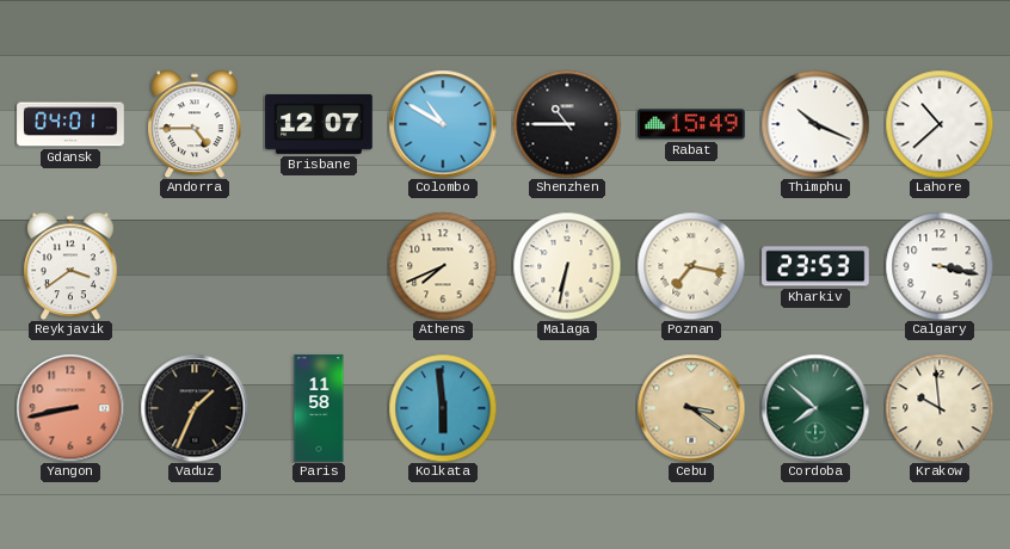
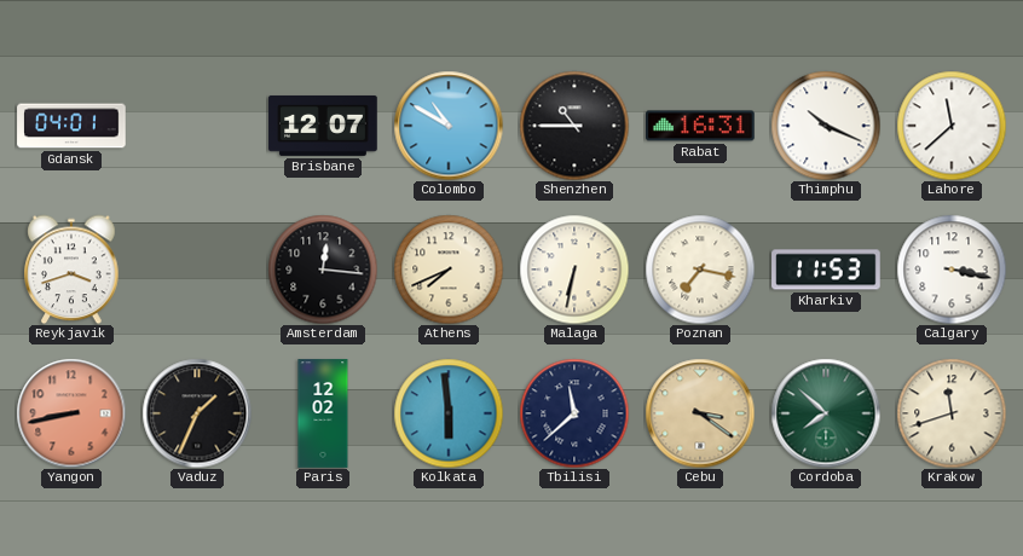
Andorra: 4:45 -> none (195, 124)
Rabat: 15:49 -> 16:31 (700, 126)
Lahore: 10:38 -> 11:38 (952, 126)
Reykjavik: 3:39 -> 3:42 (71, 270)
Amsterdam: none -> 12:16 (323, 270)
Kharkiv: 23:53 -> 11:53 (826, 270)
Paris: 11:58 -> 12:02 (323, 413)
Tbilisi: none -> 11:38 (574, 413)
Krakow: 9:59 -> 11:42 (952, 413)
